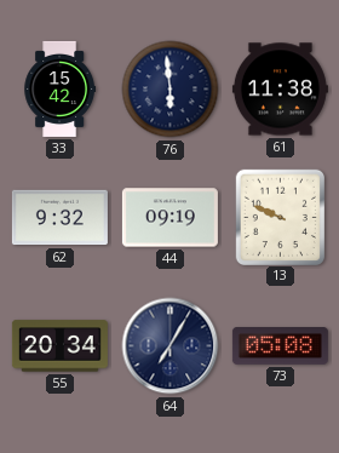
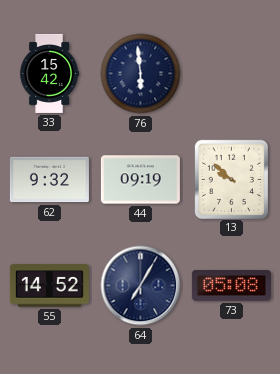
61: 11:38 -> none (280, 90)
13: 9:49 -> 9:52 (231, 179)
55: 20:34 -> 14:52 (49, 286)
